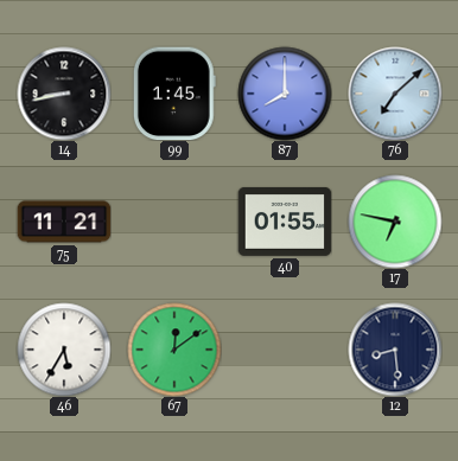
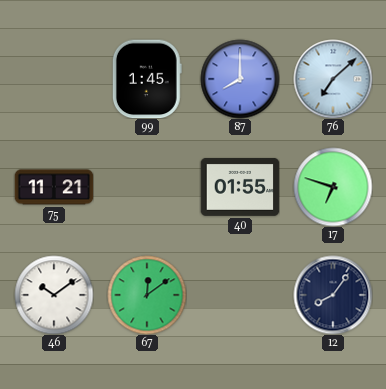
14: 8:43 -> none (64, 94)
17: 6:47 -> 6:48 (333, 187)
46: 5:35 -> 10:09 (54, 295)
12: 8:29 -> 8:06 (333, 295)
